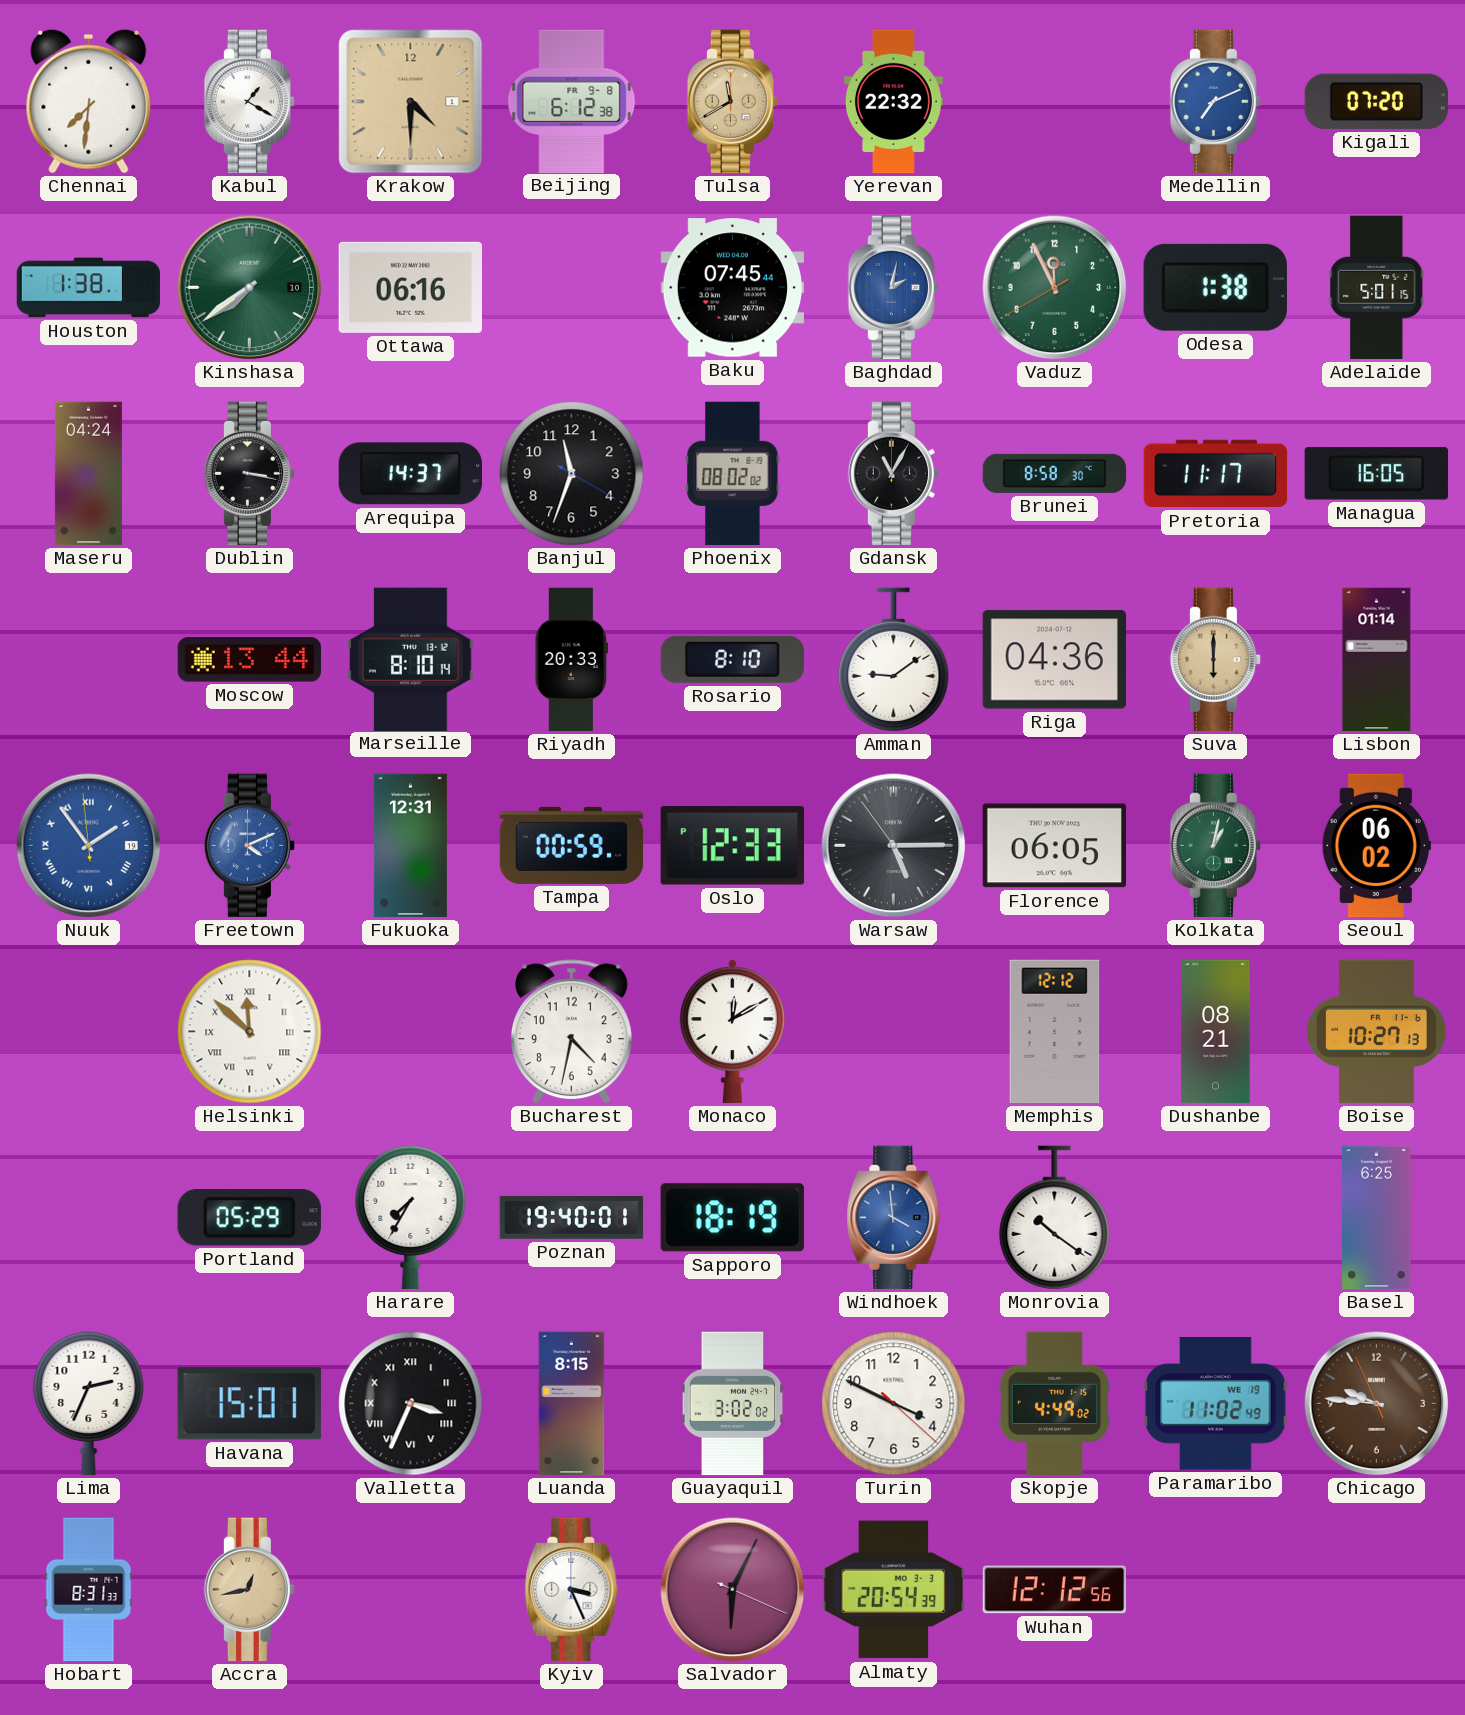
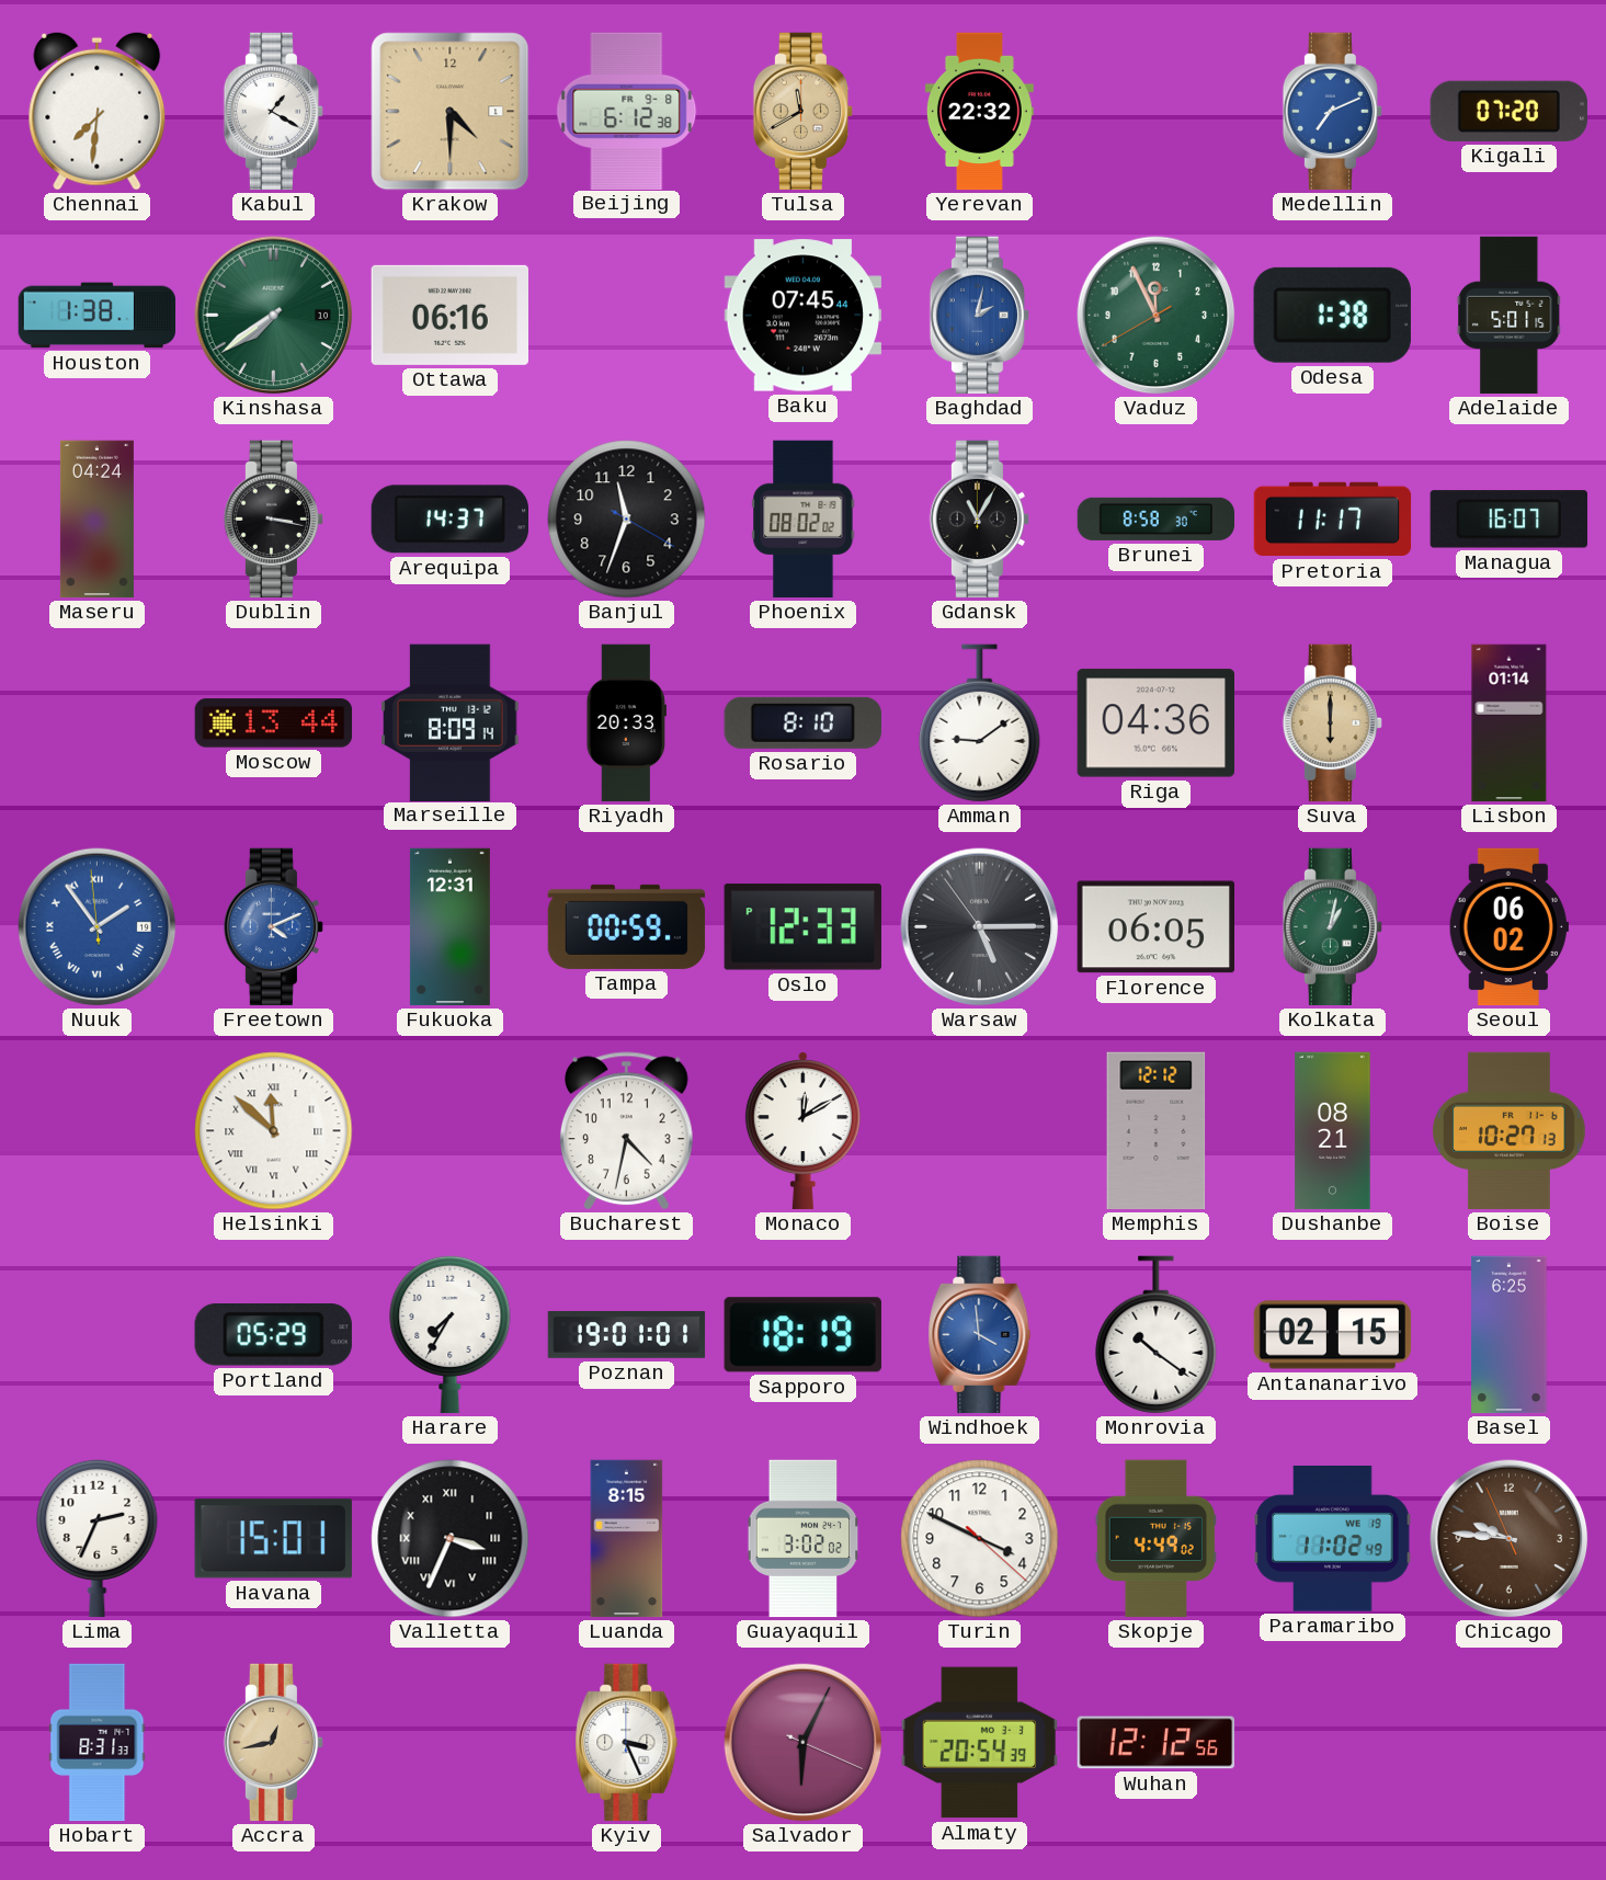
Managua: 16:05 -> 16:07 (1508, 520)
Marseille: 8:10 -> 8:09 (451, 722)
Poznan: 19:40 -> 19:01 (627, 1335)
Antananarivo: none -> 02:15 (1333, 1335)
